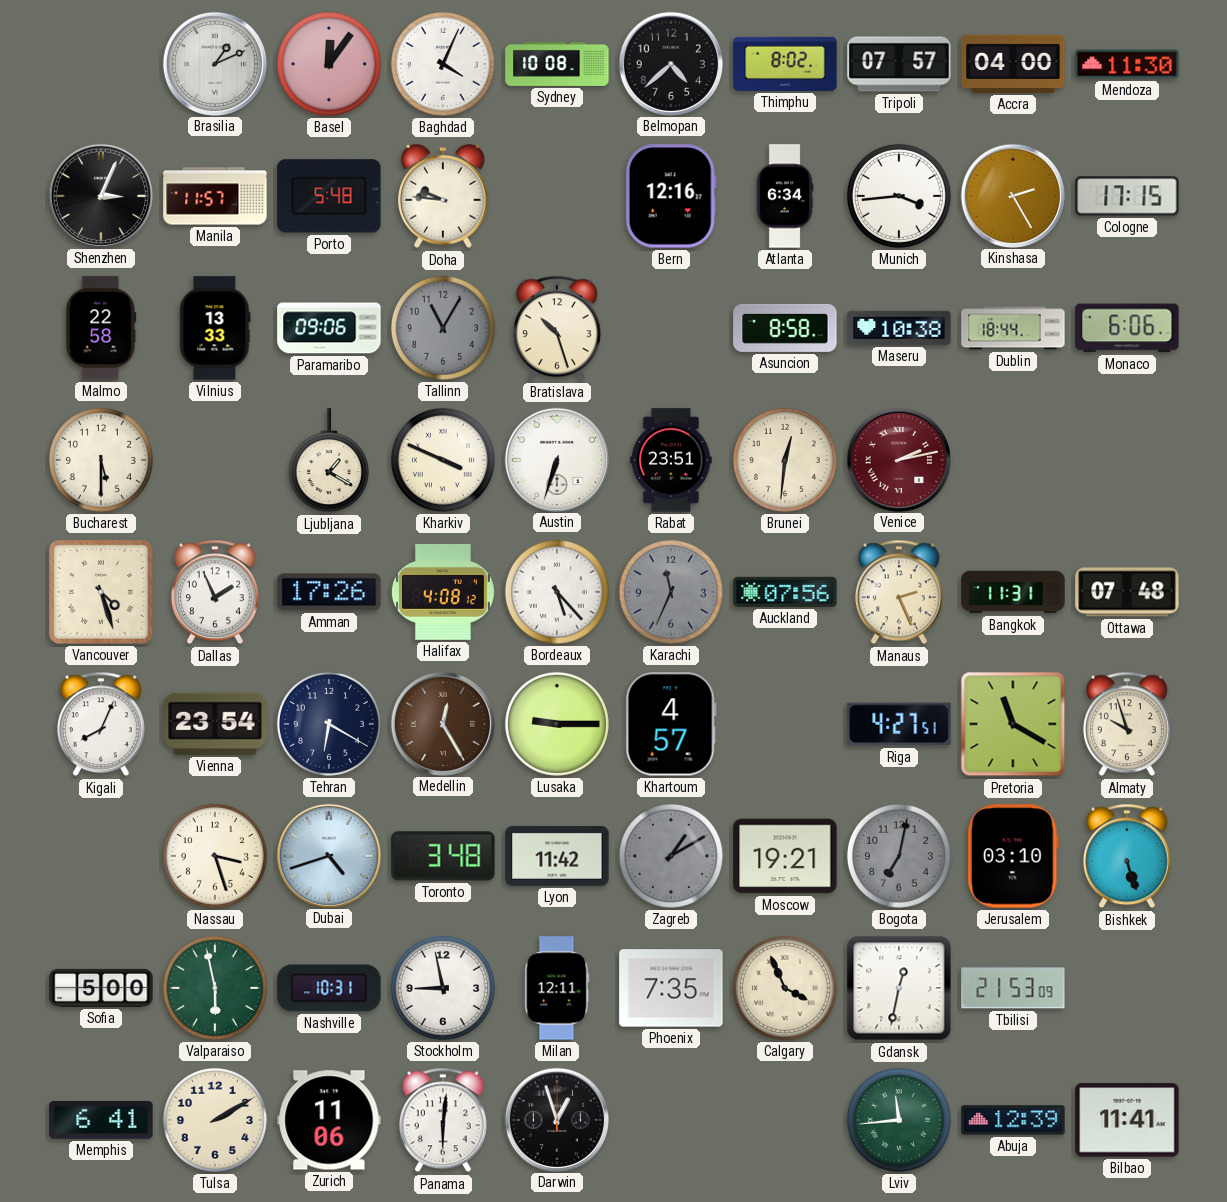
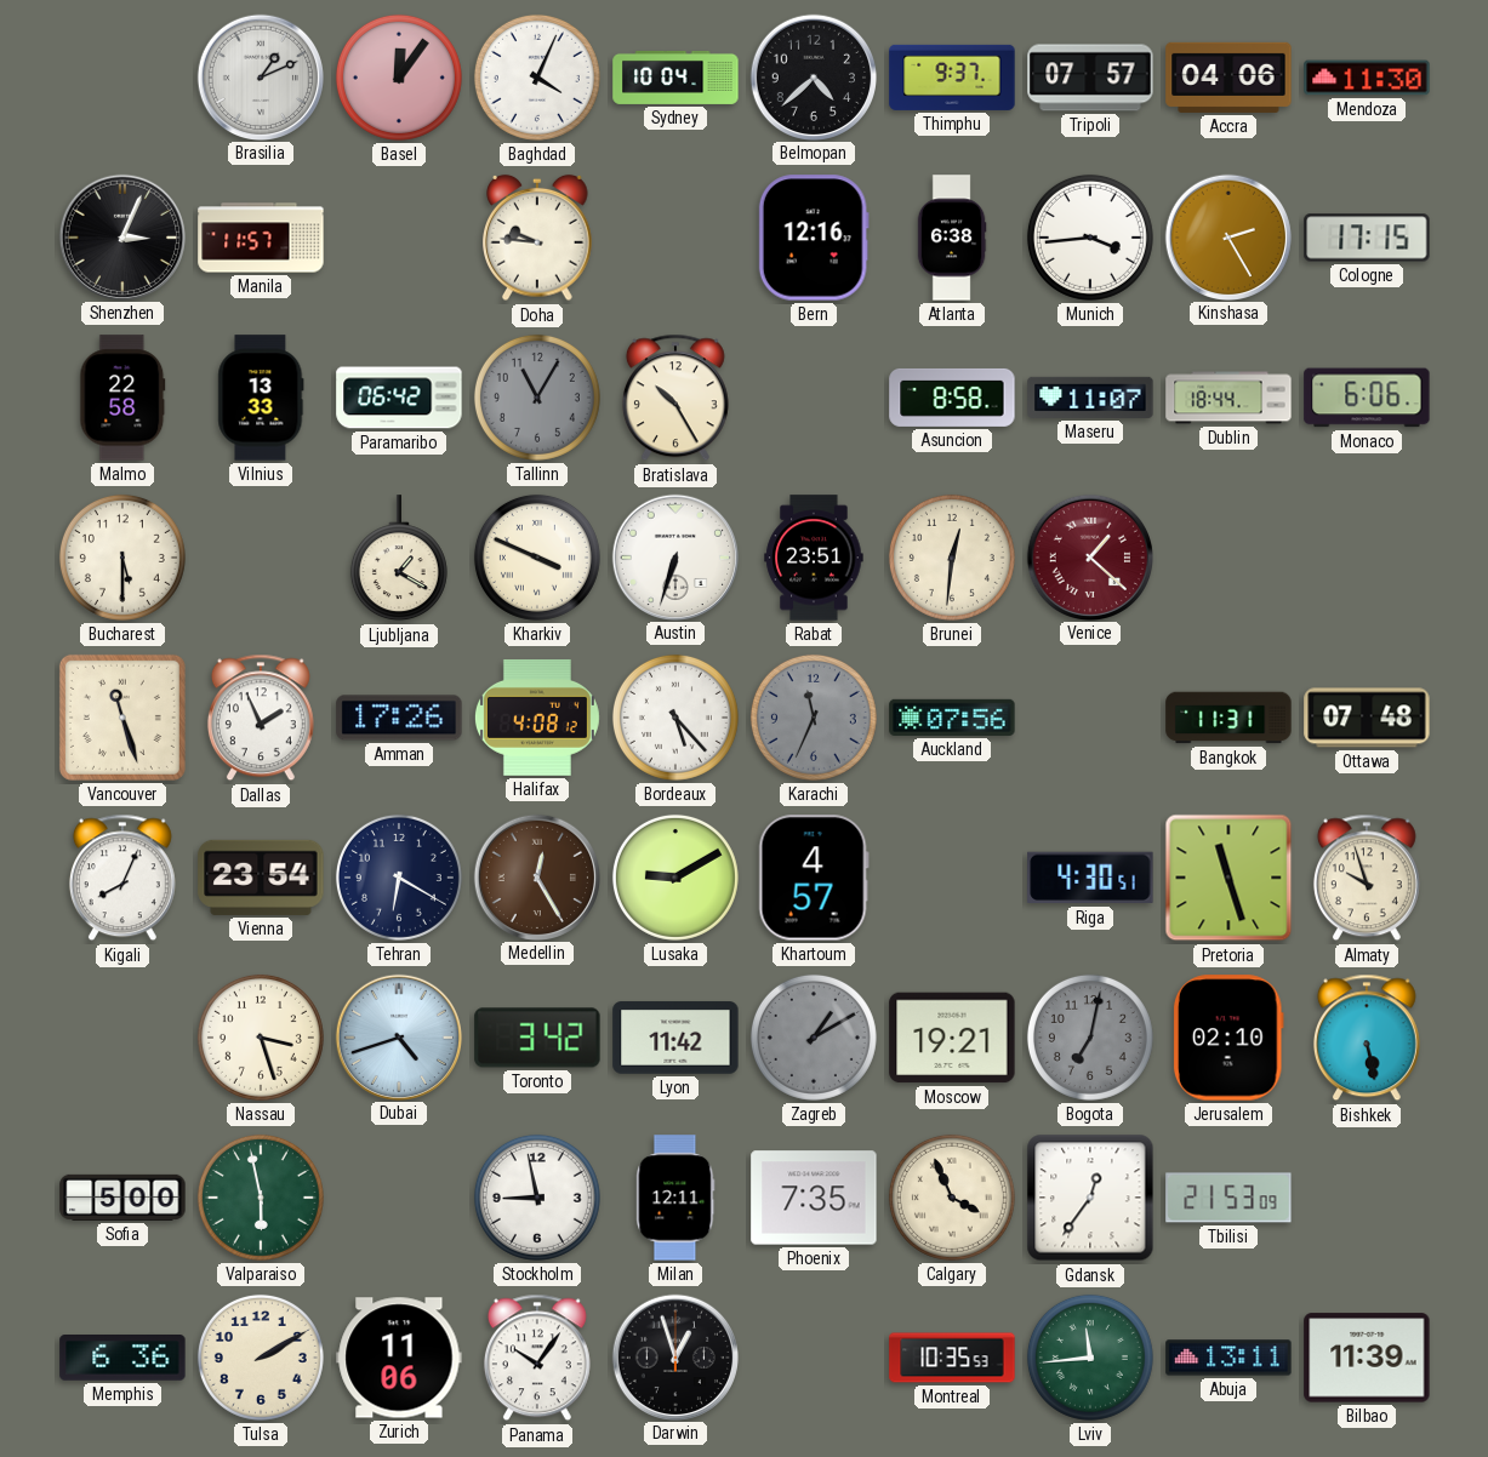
Sydney: 10:08 -> 10:04 (675, 78)
Thimphu: 8:02 -> 9:37 (952, 78)
Accra: 04:00 -> 04:06 (1228, 78)
Porto: 5:48 -> none (329, 196)
Atlanta: 6:34 -> 6:38 (952, 238)
Paramaribo: 09:06 -> 06:42 (399, 398)
Bratislava: 10:27 -> 10:25 (675, 398)
Maseru: 10:38 -> 11:07 (1090, 398)
Venice: 2:13 -> 1:22 (1089, 556)
Vancouver: 4:27 -> 11:27 (122, 718)
Manaus: 2:26 -> none (899, 592)
Lusaka: 9:15 -> 9:10 (675, 878)
Riga: 4:27 -> 4:30 (1090, 878)
Pretoria: 11:20 -> 11:27 (1228, 878)
Toronto: 3:48 -> 3:42 (537, 1038)
Jerusalem: 03:10 -> 02:10 (1228, 1038)
Bishkek: 5:27 -> 5:28 (1367, 1038)
Nashville: 10:31 -> none (329, 988)
Gdansk: 12:32 -> 12:36 (1090, 1198)
Memphis: 6:41 -> 6:36 (122, 1358)
Panama: 6:01 -> 10:06 (537, 1358)
Montreal: none -> 10:35 (952, 1358)
Abuja: 12:39 -> 13:11 (1228, 1358)
Bilbao: 11:41 -> 11:39 (1367, 1358)
